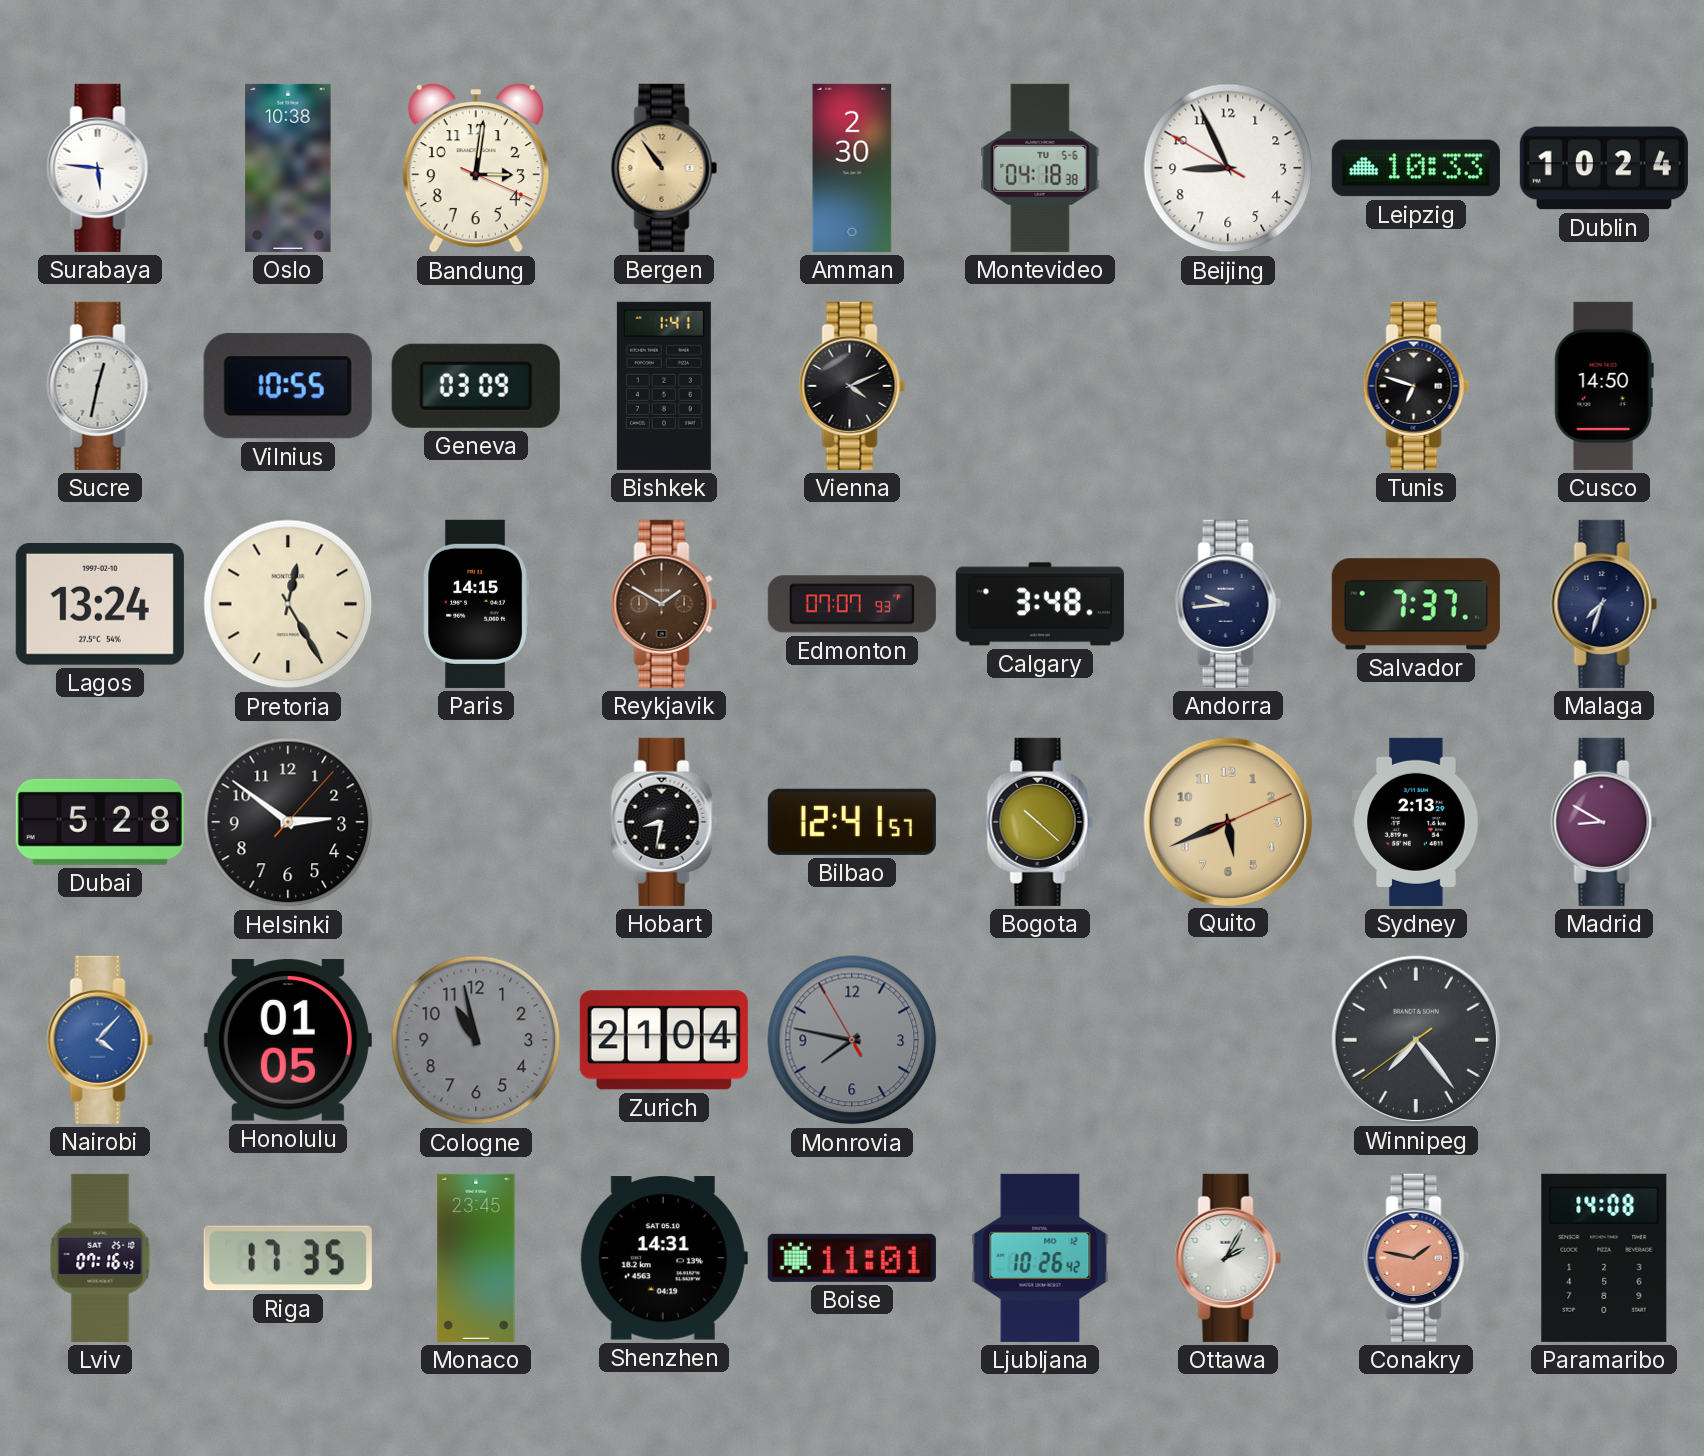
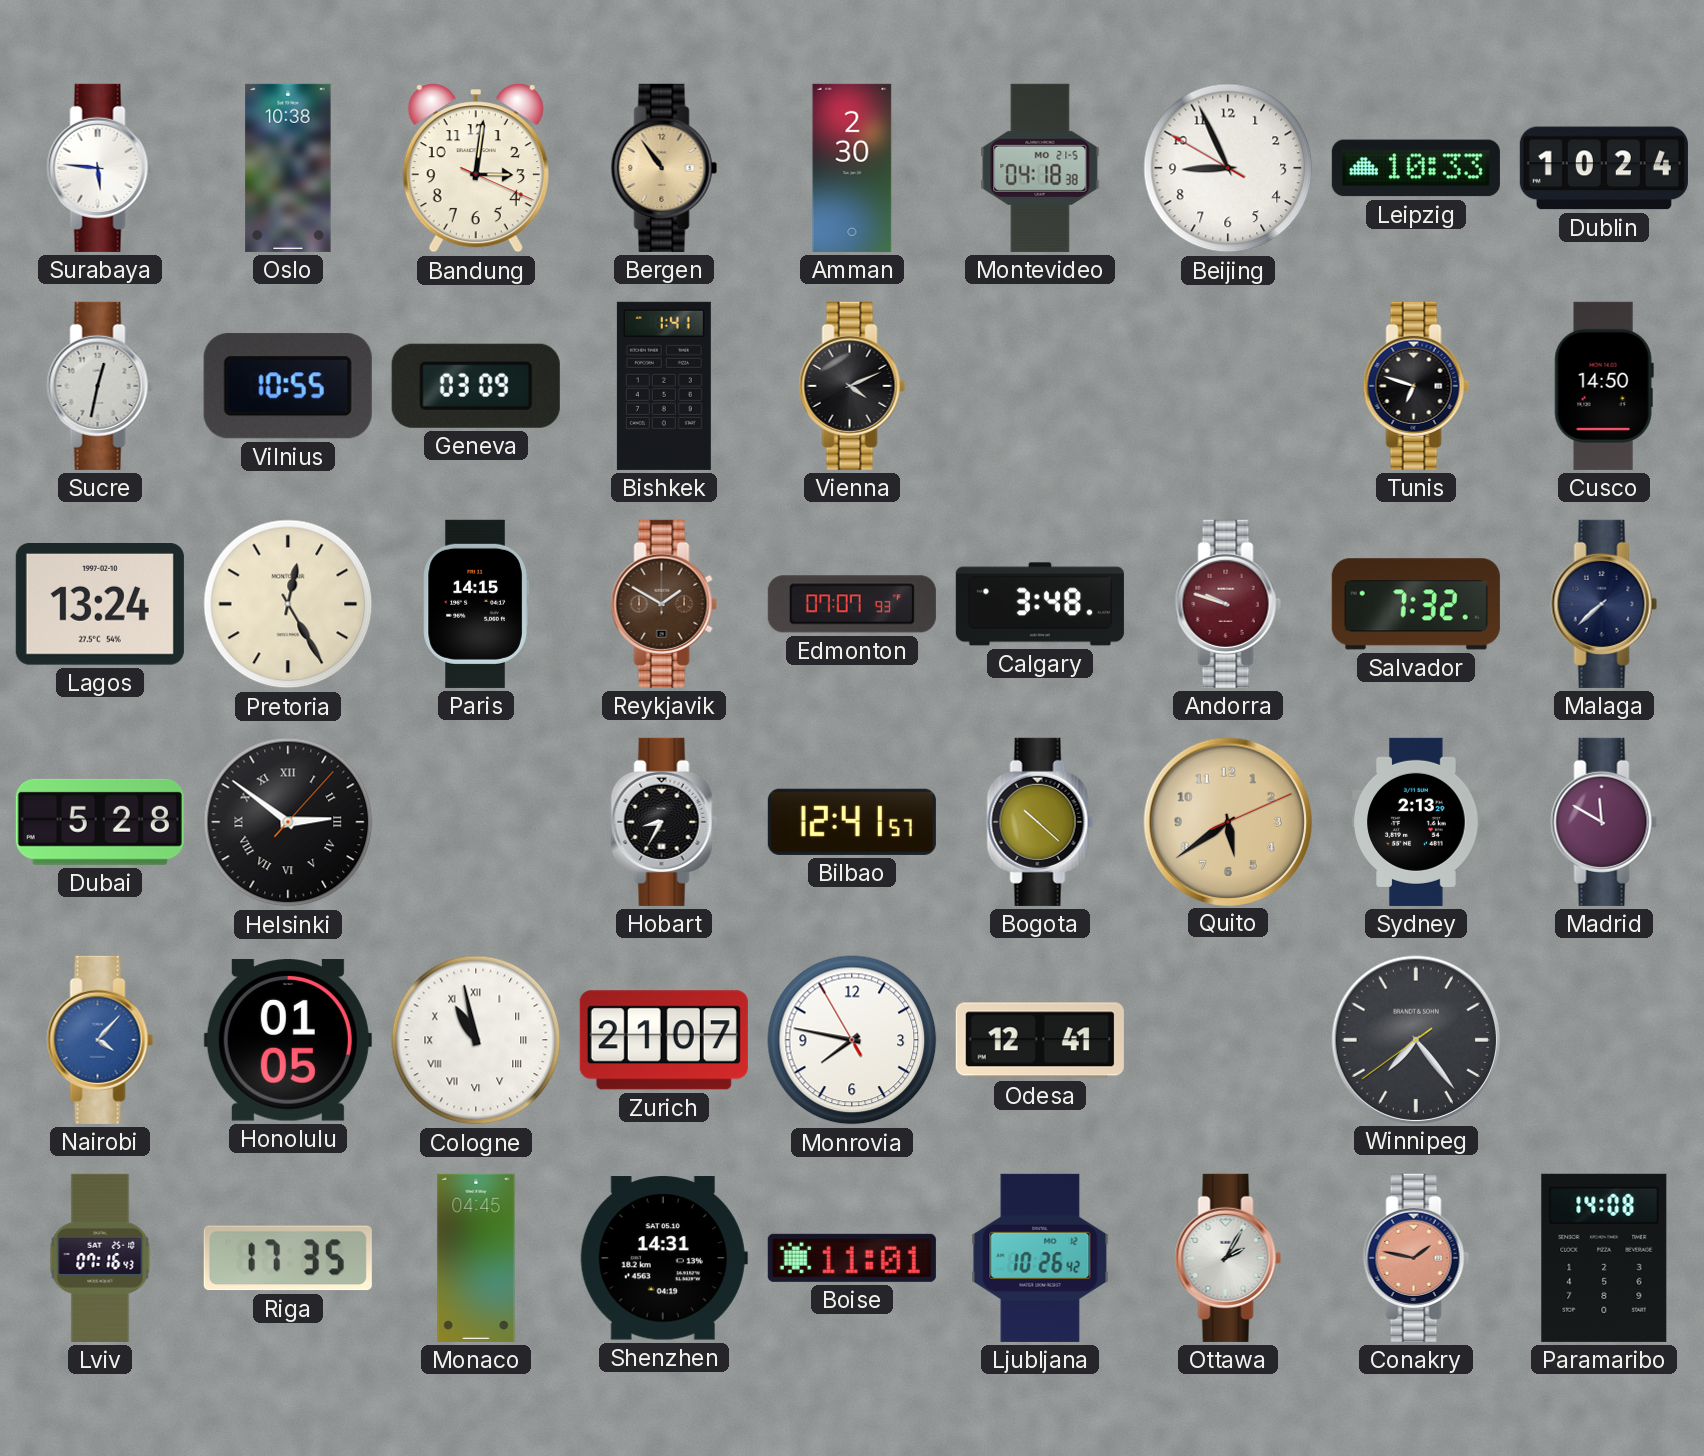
Montevideo date: TU 5-6 -> MO 21-5 (1040, 168)
Andorra: 9:44 -> 9:48 (1228, 604)
Andorra dial: navy -> burgundy (1228, 604)
Salvador: 7:37 -> 7:32 (1416, 604)
Malaga: 7:33 -> 7:38 (1604, 604)
Helsinki numerals: Arabic -> Roman (288, 822)
Hobart: 8:32 -> 8:35 (664, 822)
Quito: 5:41 -> 5:39 (1227, 821)
Madrid: 8:50 -> 11:50 (1604, 822)
Cologne dial: grey -> white (476, 1040)
Cologne numerals: Arabic -> Roman (476, 1040)
Zurich: 21:04 -> 21:07 (664, 1040)
Monrovia dial: grey -> white (852, 1040)
Odesa: none -> 12:41 (1040, 1040)
Monaco: 23:45 -> 04:45 (476, 1258)
